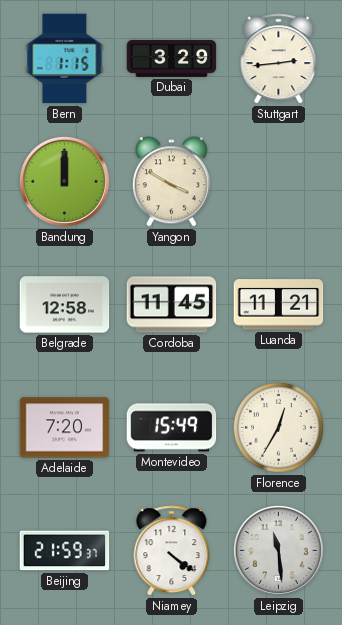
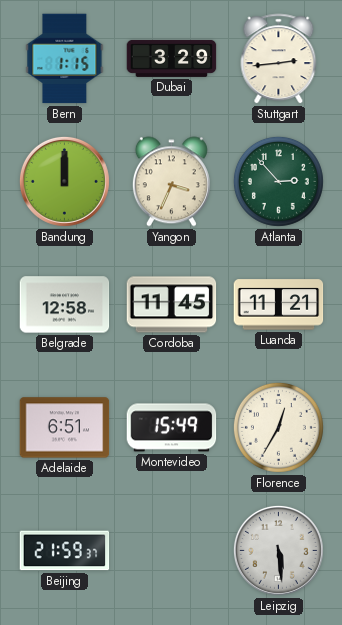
Yangon: 3:50 -> 3:34 (171, 182)
Atlanta: none -> 2:53 (278, 181)
Adelaide: 7:20 -> 6:51 (65, 428)
Niamey: 4:21 -> none (172, 551)
Leipzig: 11:29 -> 5:29 (278, 550)
